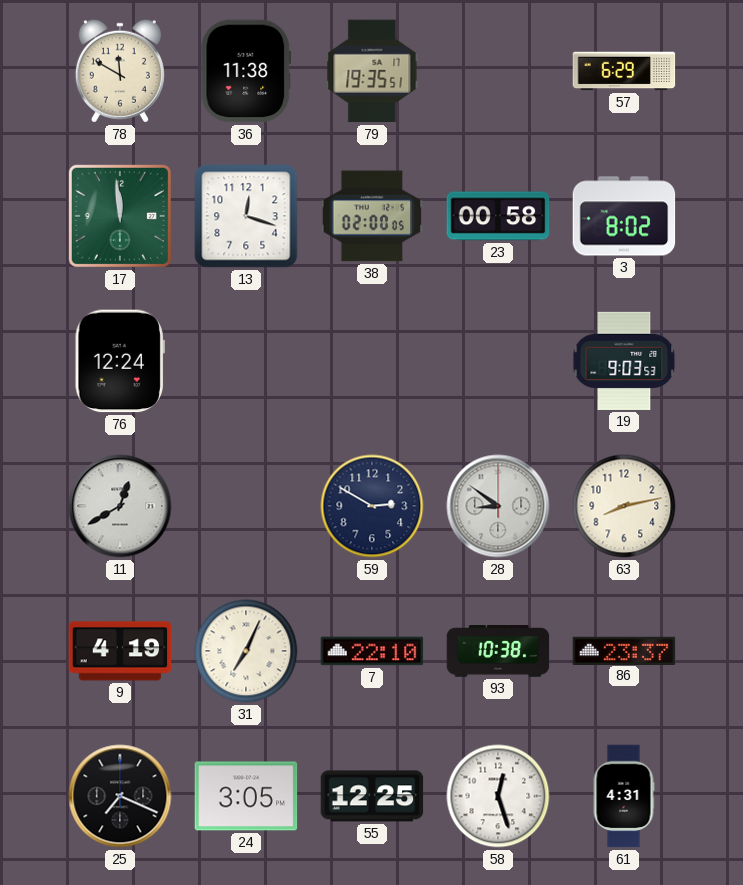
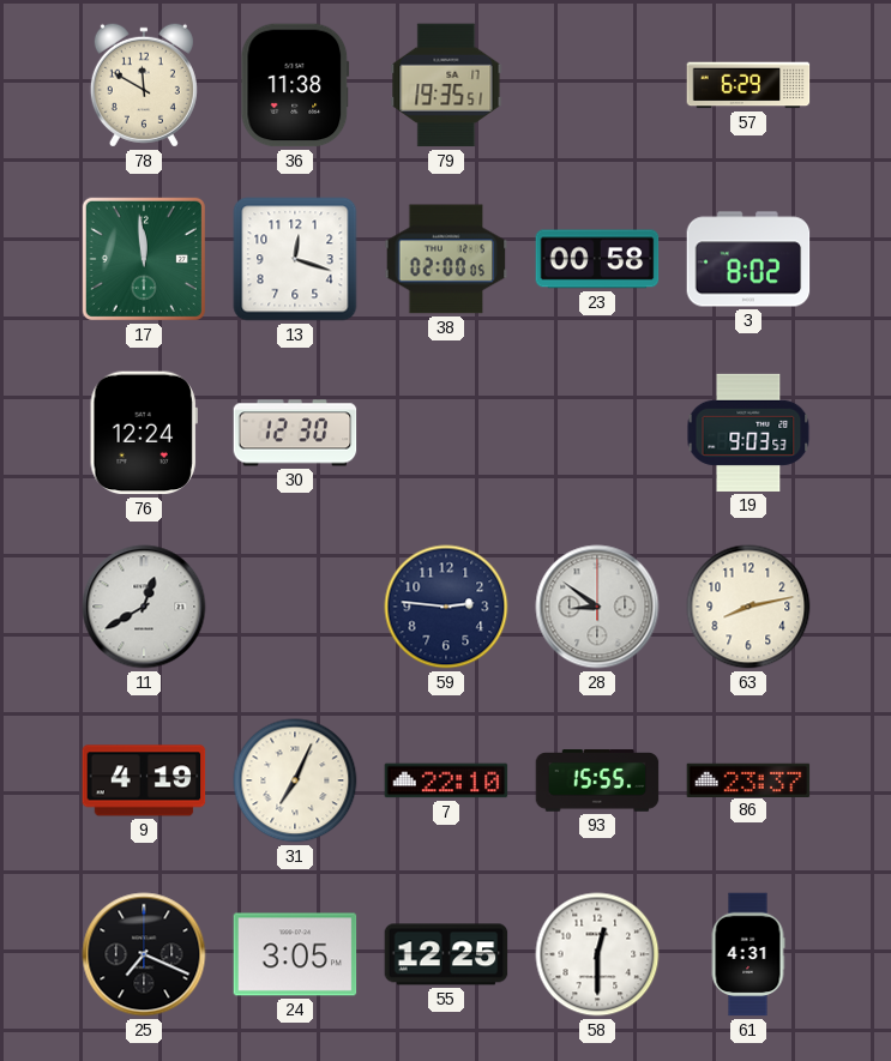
30: none -> 12:30 (295, 433)
59: 2:50 -> 2:46 (446, 607)
93: 10:38 -> 15:55 (597, 780)
58: 12:27 -> 12:30 (597, 954)
